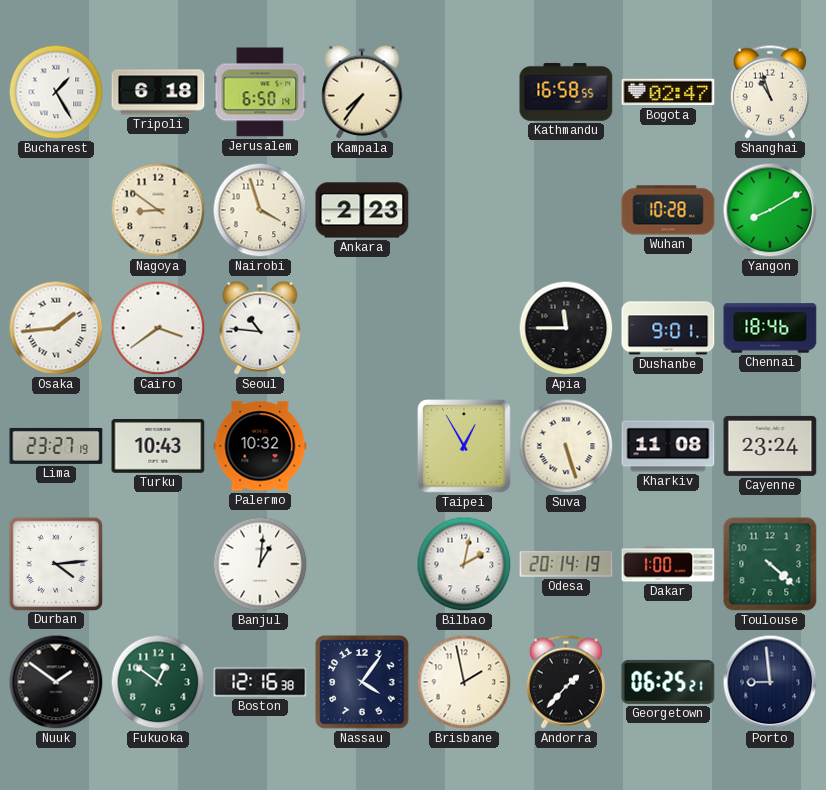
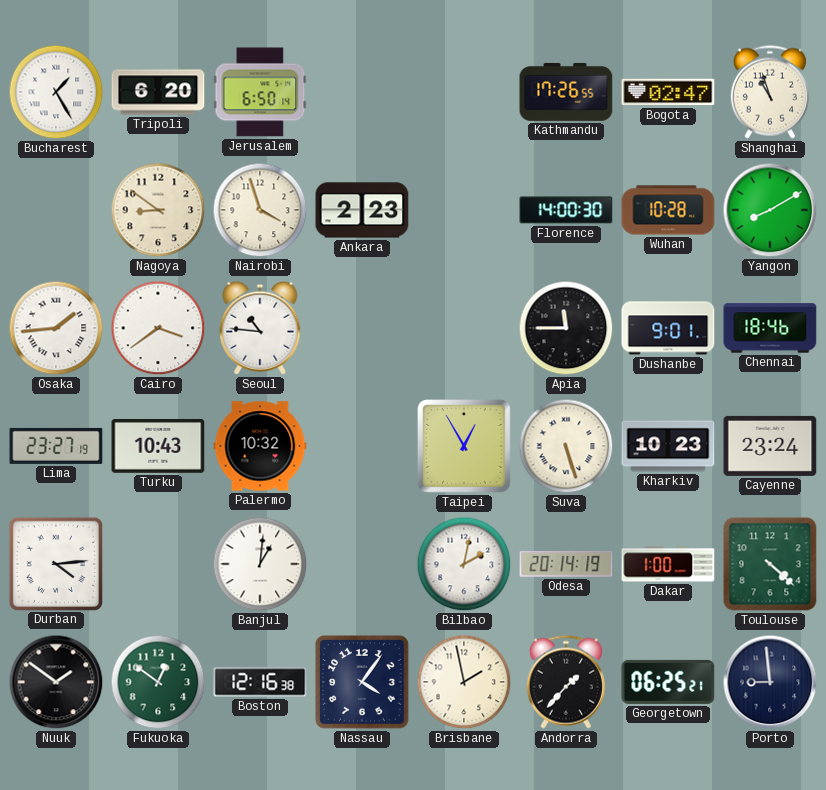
Tripoli: 6:18 -> 6:20 (158, 92)
Kampala: 7:36 -> none (362, 92)
Kathmandu: 16:58 -> 17:26 (566, 92)
Florence: none -> 14:00 (566, 210)
Kharkiv: 11:08 -> 10:23 (668, 446)
